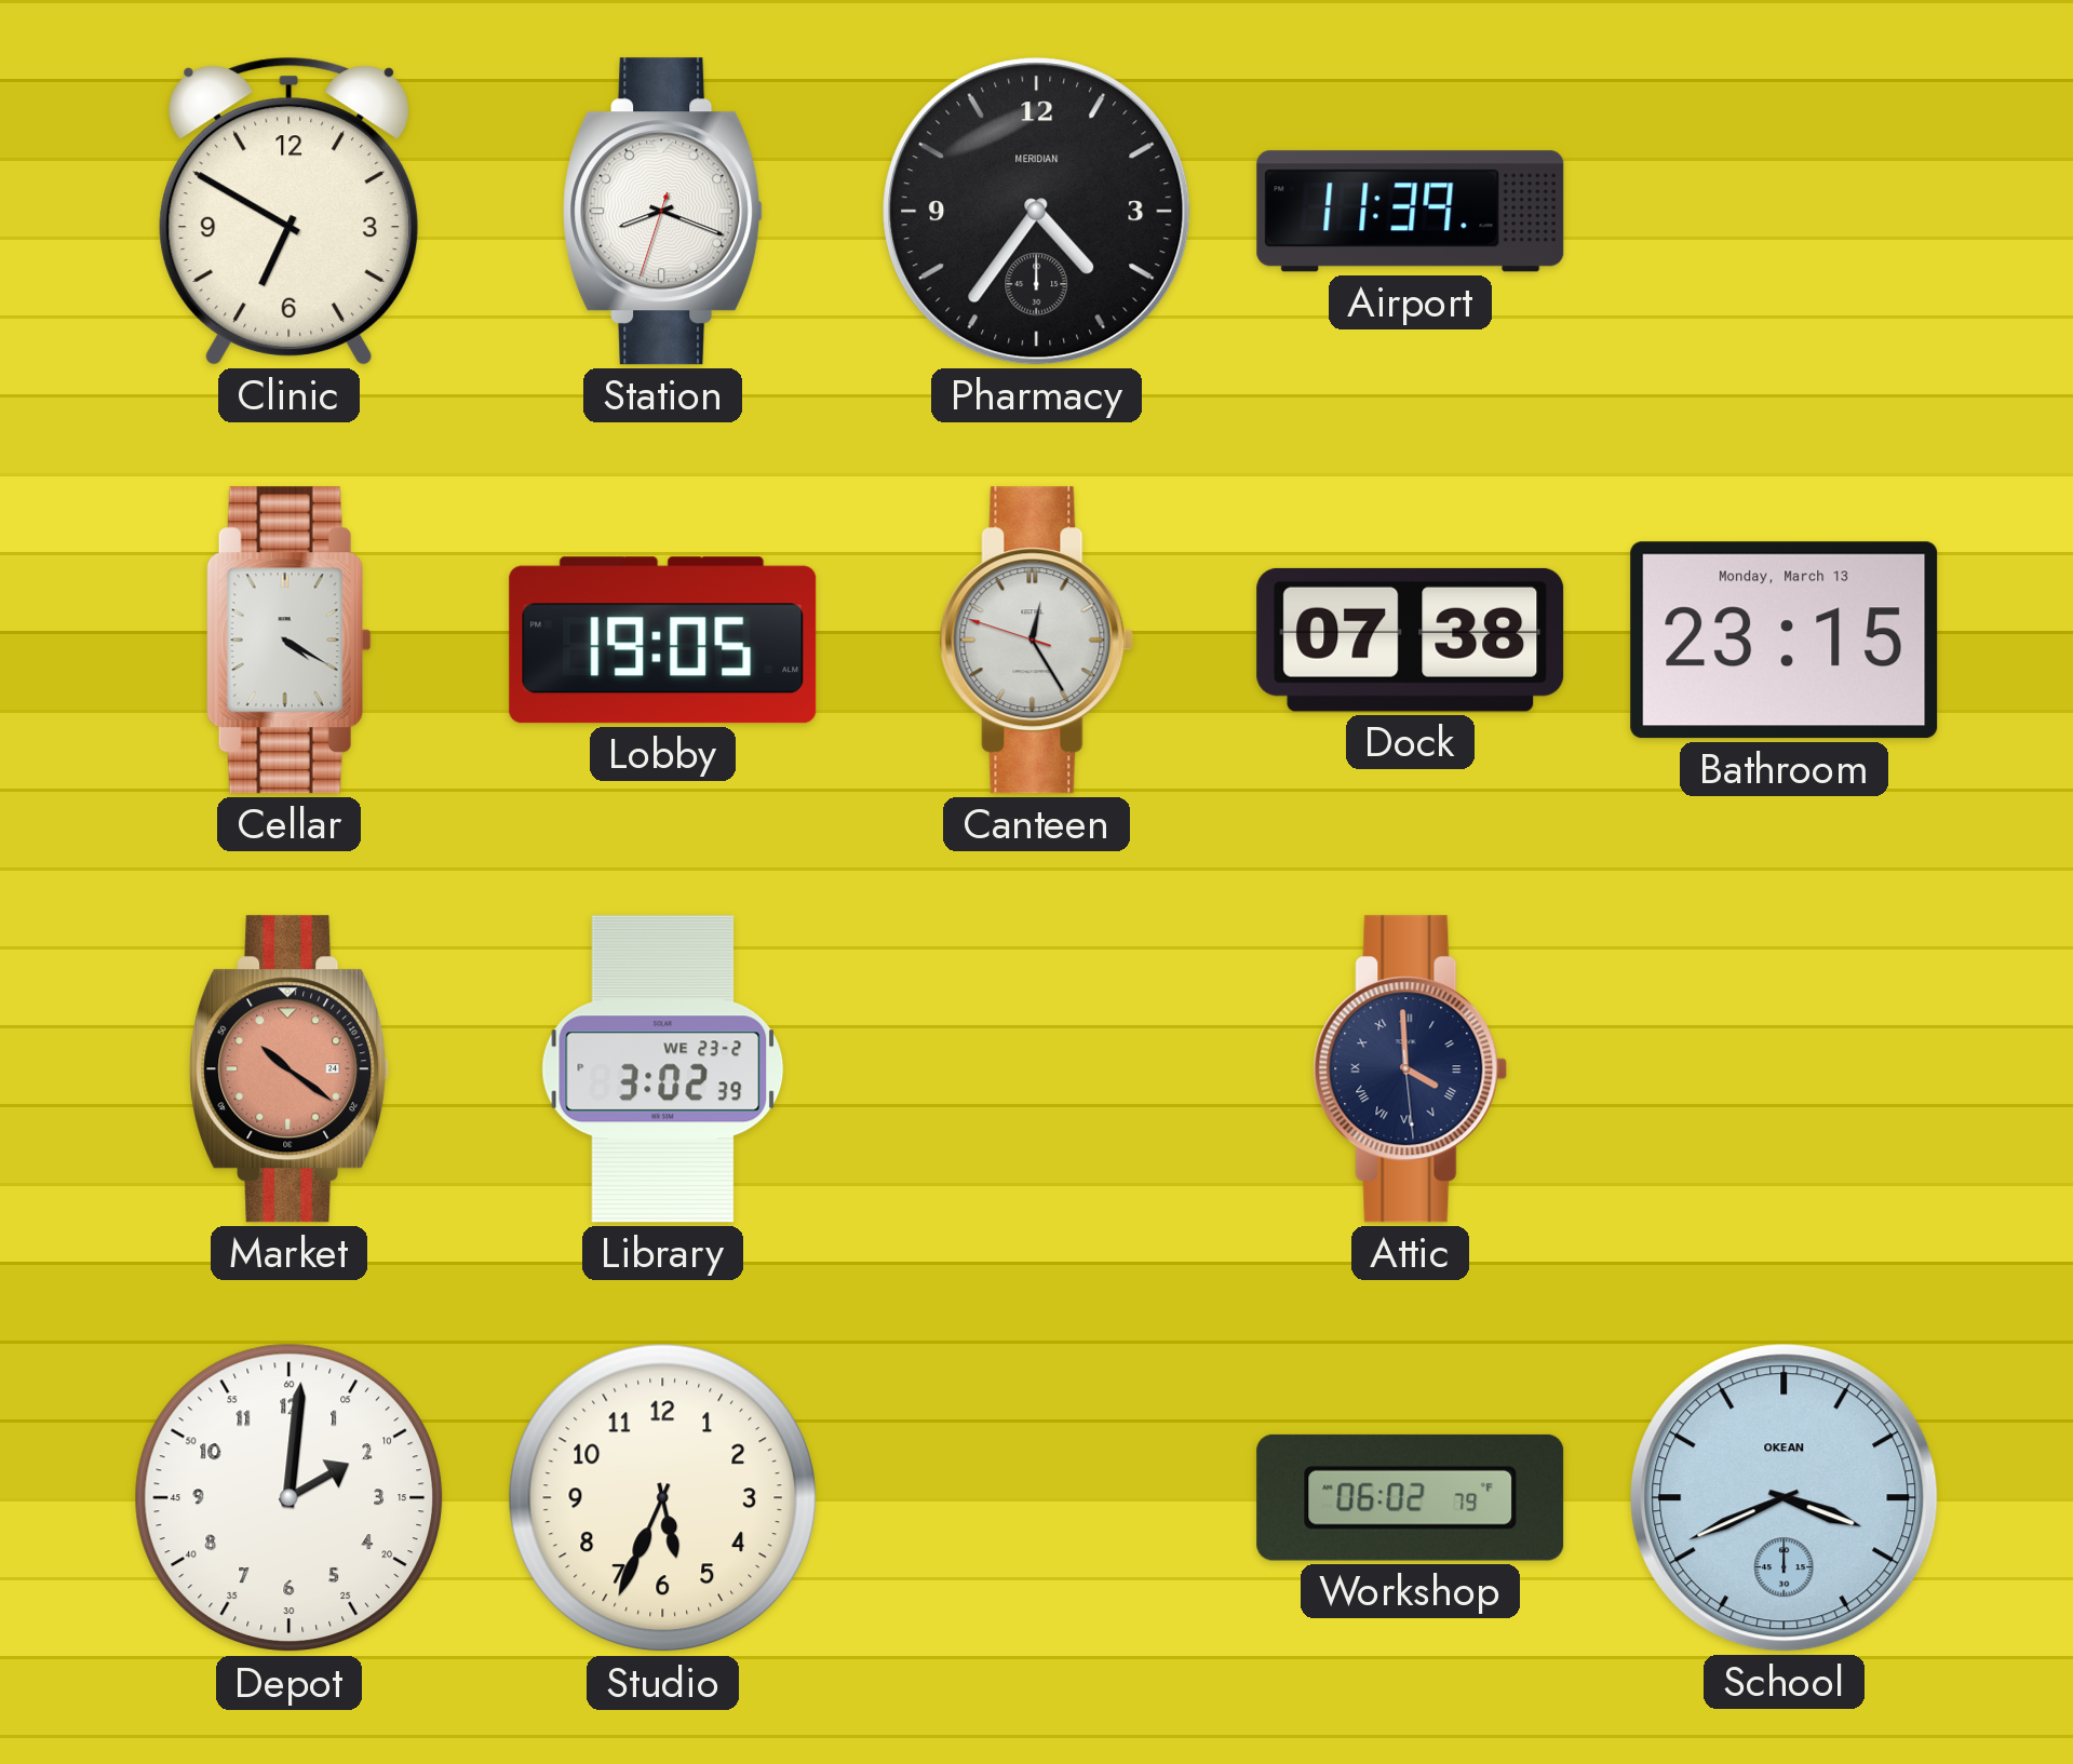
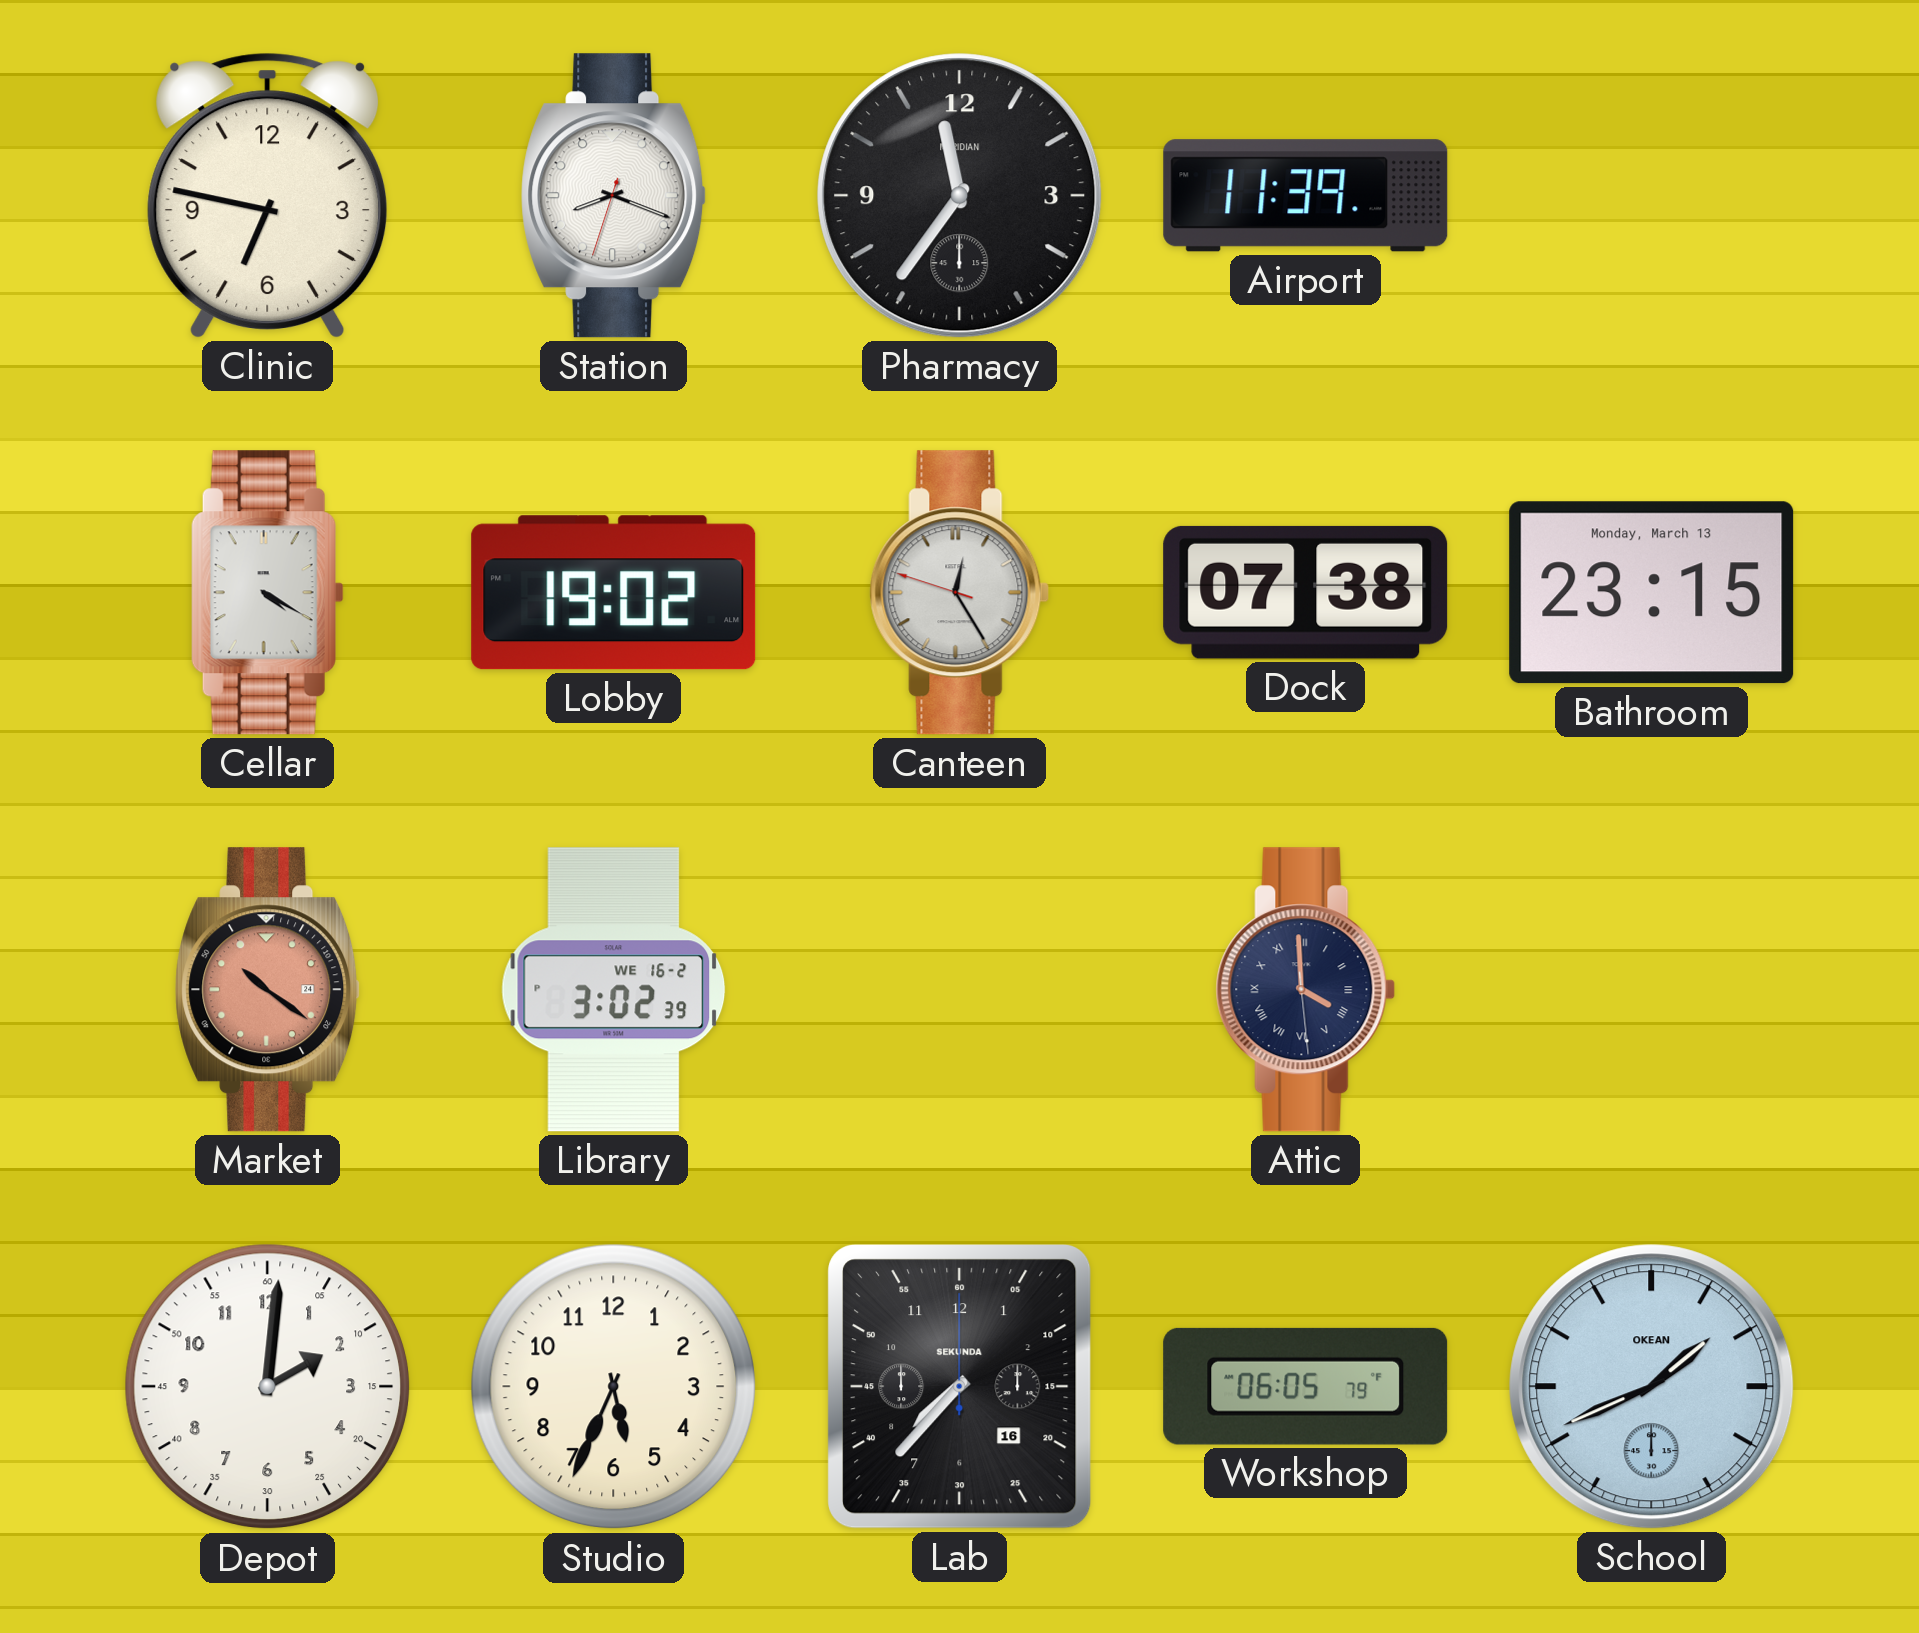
Clinic: 6:50 -> 6:47 (268, 195)
Pharmacy: 4:36 -> 11:36 (960, 196)
Lobby: 19:05 -> 19:02 (614, 593)
Library date: WE 23-2 -> WE 16-2 (614, 990)
Lab: none -> 7:37 (960, 1387)
Workshop: 06:02 -> 06:05 (1306, 1386)
School: 3:41 -> 1:41 (1652, 1387)
